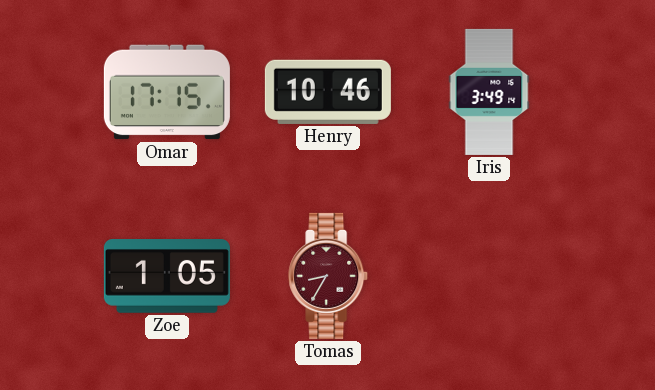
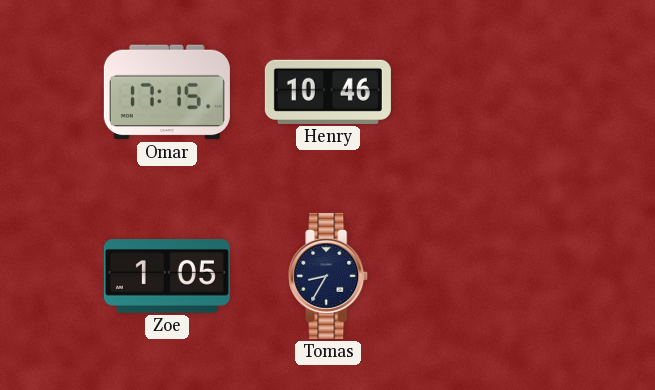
Iris: 3:49 -> none (489, 92)
Tomas dial: burgundy -> navy (329, 276)
